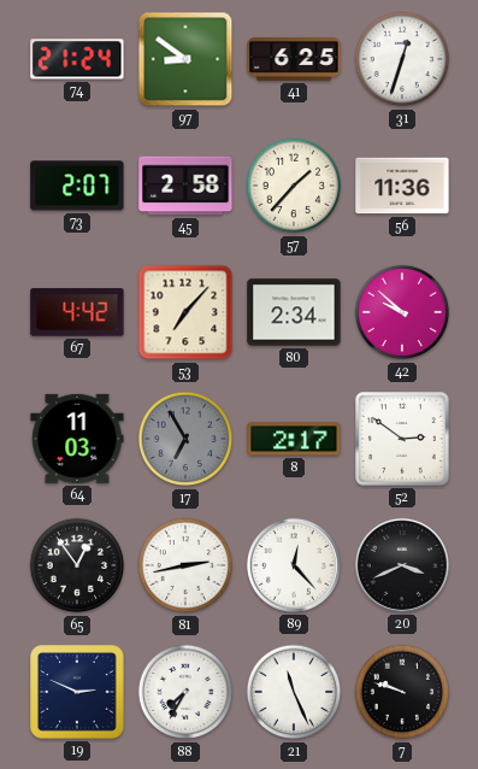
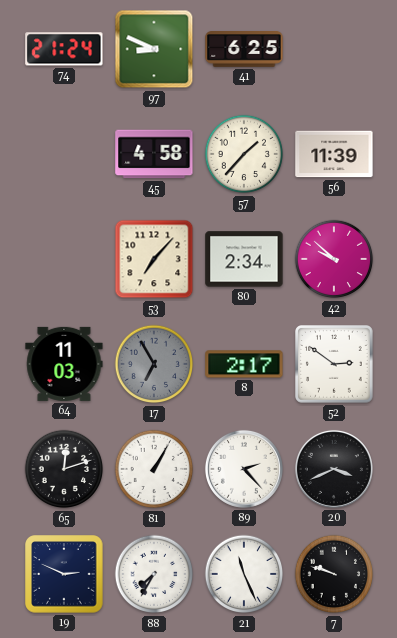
97: 8:51 -> 8:49 (154, 49)
31: 12:33 -> none (402, 59)
73: 2:07 -> none (77, 186)
45: 2:58 -> 4:58 (154, 154)
56: 11:36 -> 11:39 (334, 154)
67: 4:42 -> none (77, 312)
65: 12:54 -> 12:12 (64, 469)
81: 2:43 -> 1:05 (154, 469)
89: 12:23 -> 2:23 (244, 469)
